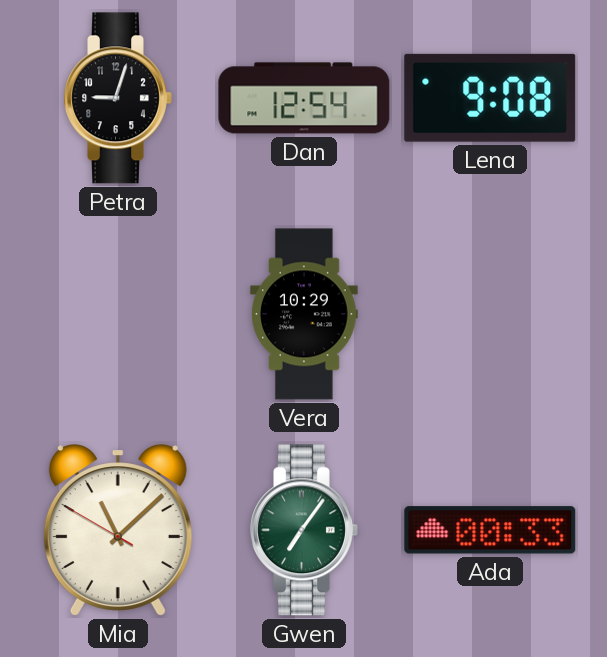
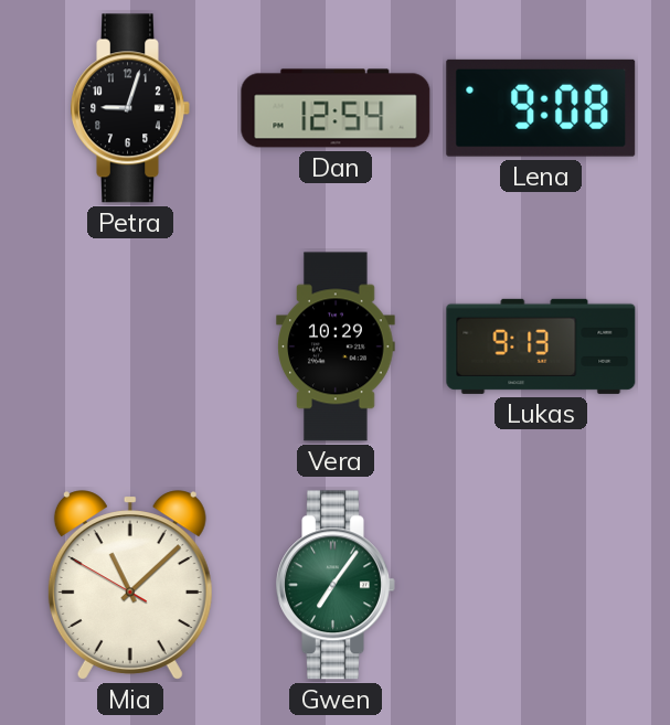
Lukas: none -> 9:13 (541, 346)
Ada: 00:33 -> none (490, 530)
